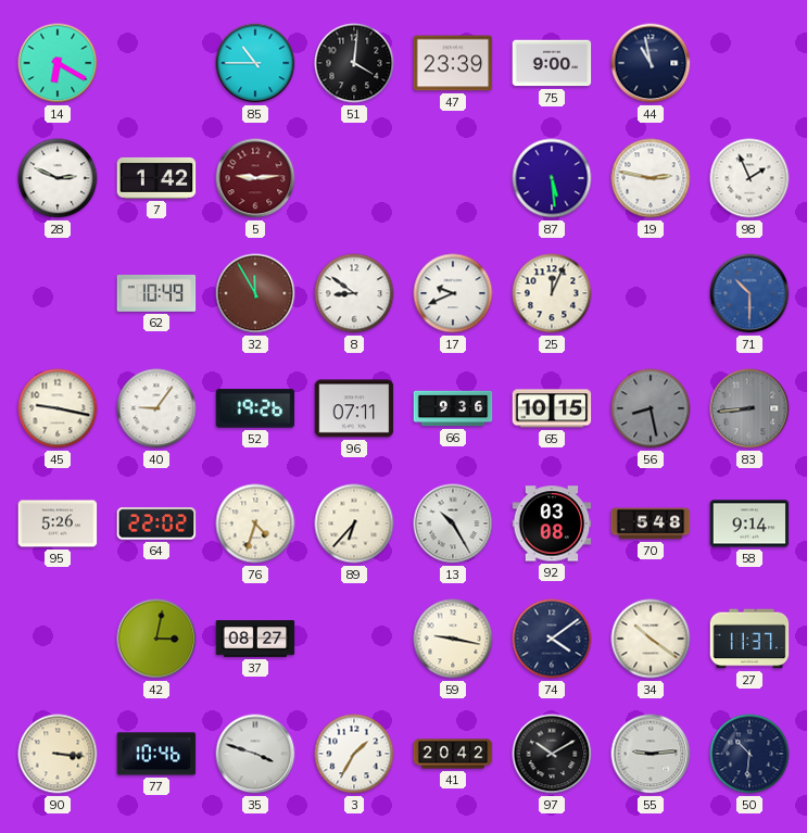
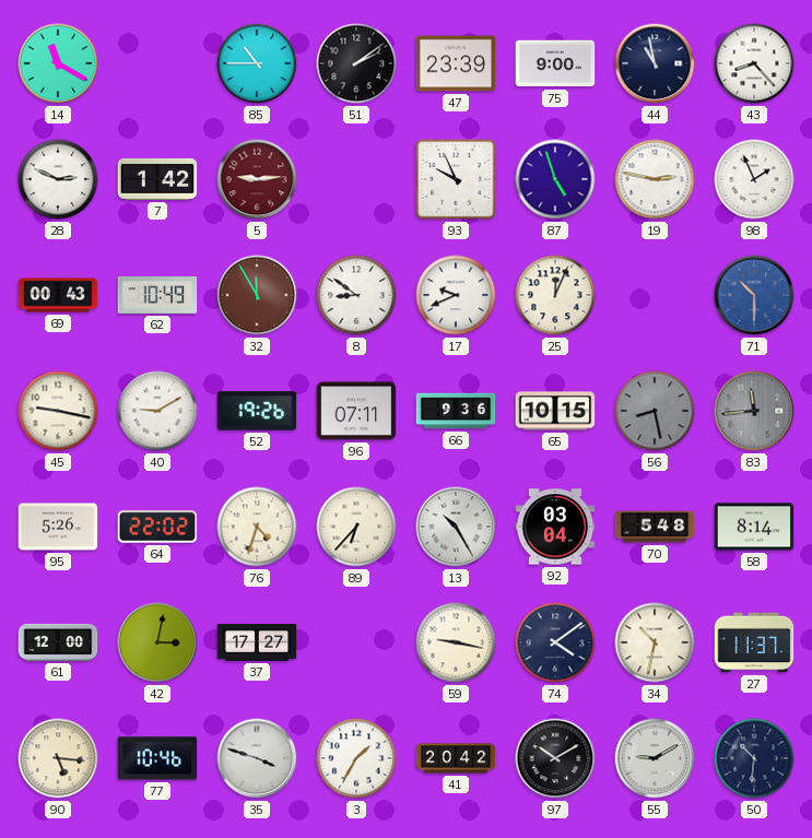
14: 6:20 -> 11:20 (58, 63)
51: 4:01 -> 2:09 (356, 63)
43: none -> 8:23 (754, 63)
93: none -> 9:56 (456, 179)
87: 5:29 -> 4:57 (555, 179)
69: none -> 00:43 (58, 295)
40: 9:06 -> 9:10 (157, 411)
83: 8:44 -> 11:44 (754, 411)
92: 03:08 -> 03:04 (555, 527)
58: 9:14 -> 8:14 (754, 527)
61: none -> 12:00 (58, 642)
37: 08:27 -> 17:27 (257, 642)
34: 10:21 -> 10:32 (655, 642)
90: 3:16 -> 5:16 (58, 758)
55: 9:14 -> 9:10 (655, 758)
